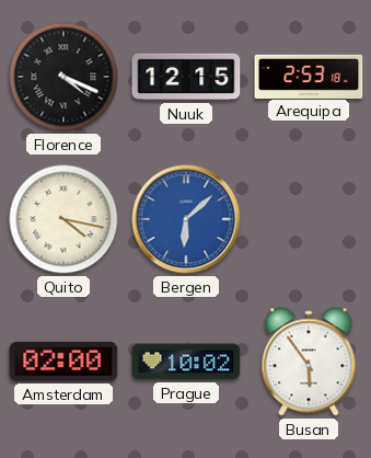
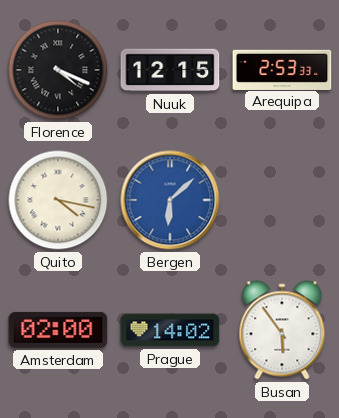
Arequipa: 2:53:18 -> 2:53:33 (282, 69)
Prague: 10:02 -> 14:02 (170, 330)
